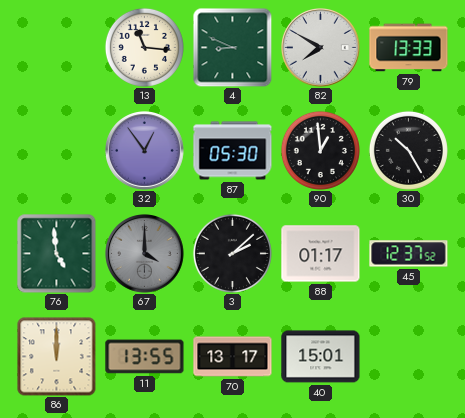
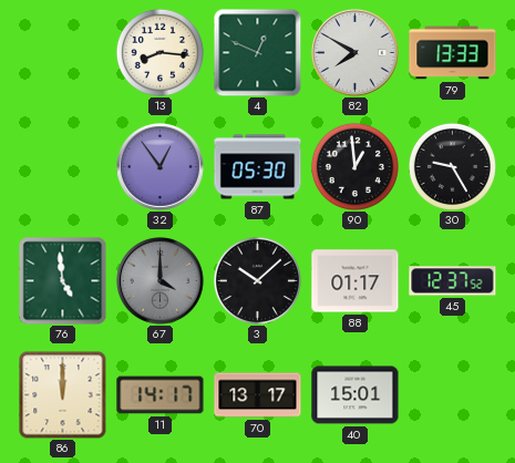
13: 11:16 -> 8:16 (159, 52)
4: 8:49 -> 12:49 (257, 52)
30: 10:25 -> 9:25 (452, 166)
3: 2:08 -> 10:08 (257, 280)
11: 13:55 -> 14:17 (161, 395)
